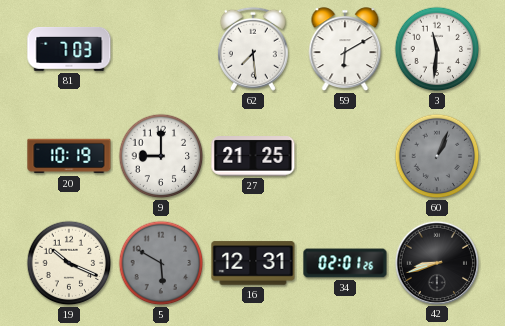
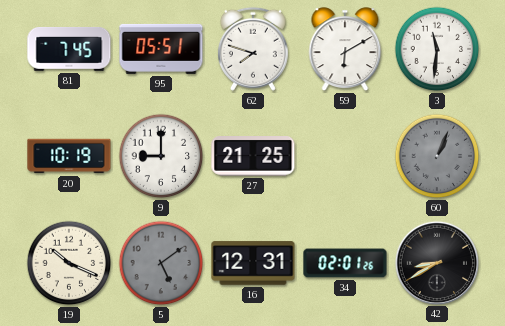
81: 7:03 -> 7:45 (69, 49)
95: none -> 05:51 (161, 49)
62: 7:29 -> 7:48 (253, 49)
5: 5:50 -> 5:09 (161, 263)
42: 8:42 -> 8:40 (436, 262)
